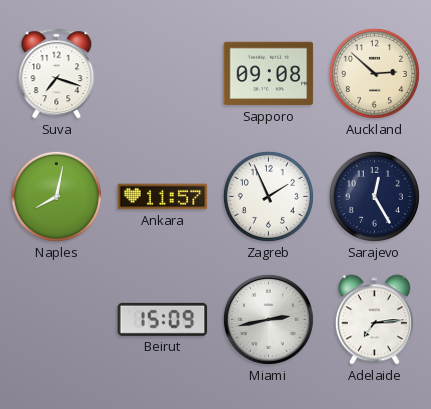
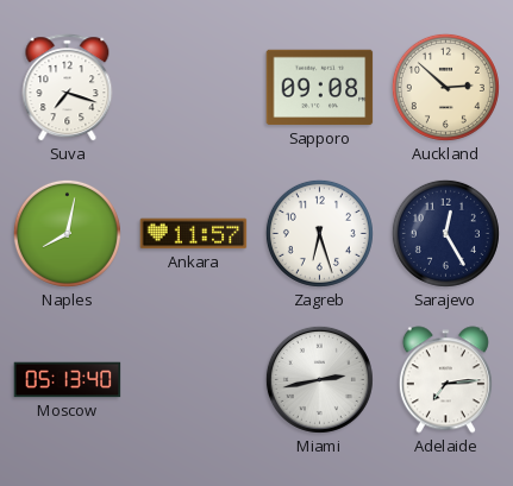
Zagreb: 1:56 -> 6:27 (319, 233)
Moscow: none -> 05:13 (68, 380)
Beirut: 15:09 -> none (163, 319)
